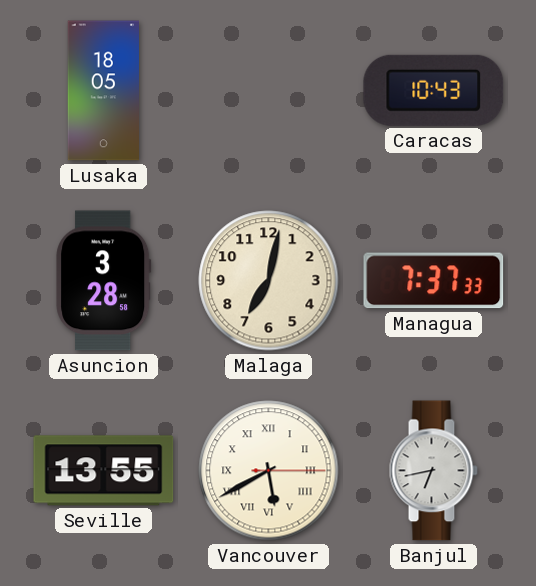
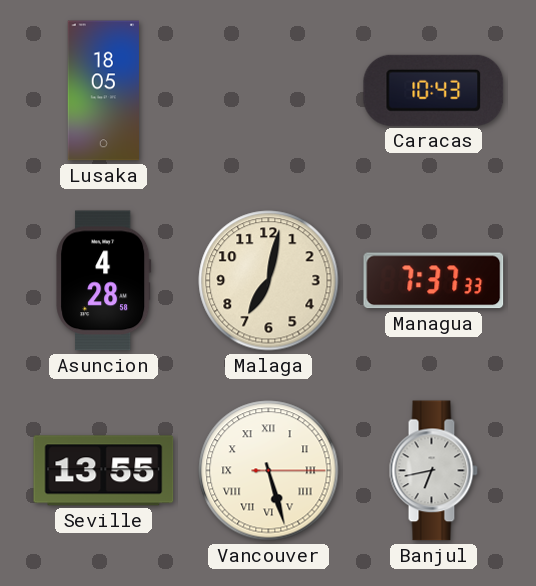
Asuncion: 3:28 -> 4:28 (104, 281)
Vancouver: 5:40 -> 5:27 (269, 471)
